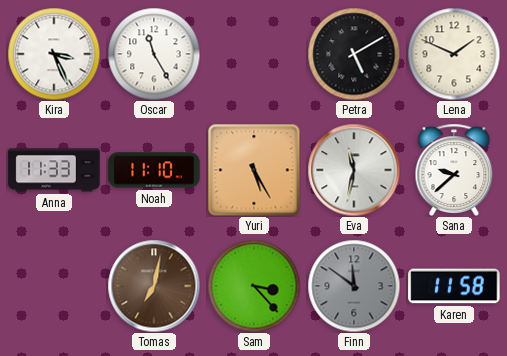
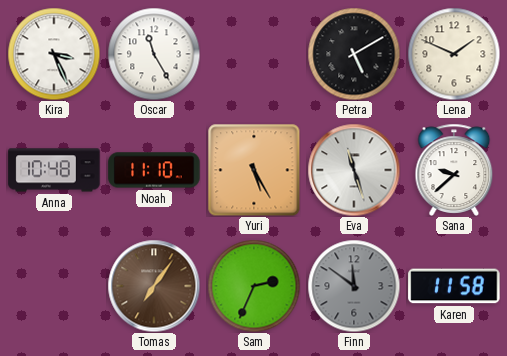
Anna: 11:33 -> 10:48 (54, 170)
Eva: 11:32 -> 11:27 (354, 170)
Tomas: 7:02 -> 7:06 (154, 286)
Sam: 3:23 -> 2:34 (254, 286)
